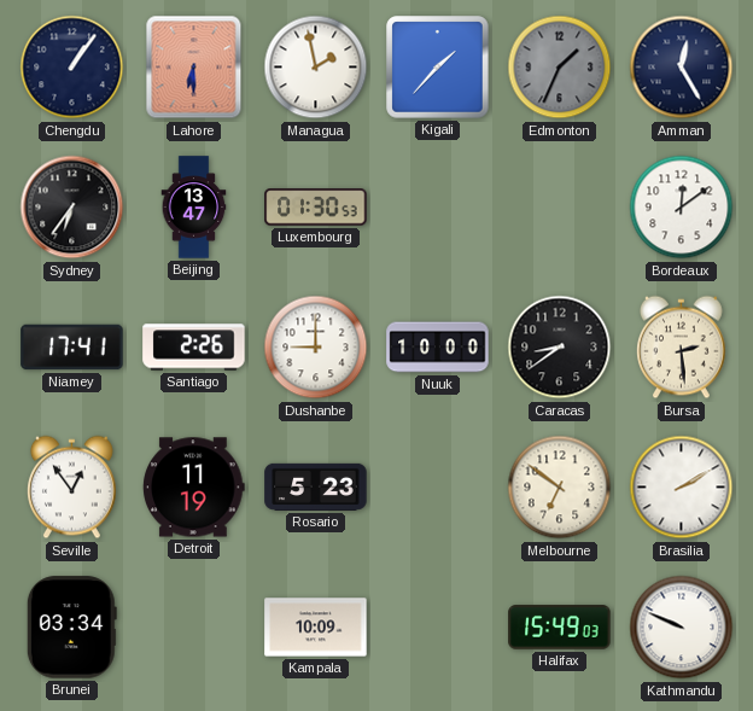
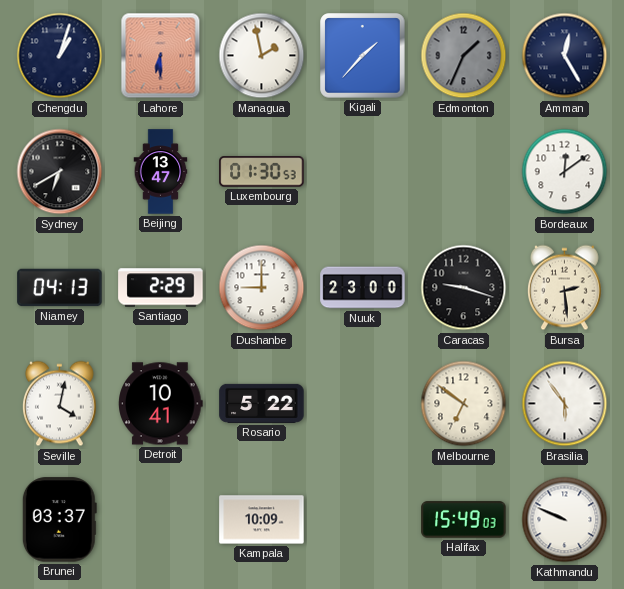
Chengdu: 1:06 -> 1:03 (60, 56)
Sydney: 6:36 -> 6:40 (60, 172)
Niamey: 17:41 -> 04:13 (60, 288)
Santiago: 2:26 -> 2:29 (161, 288)
Nuuk: 10:00 -> 23:00 (363, 288)
Caracas: 8:39 -> 9:18 (464, 288)
Seville: 12:54 -> 4:02 (60, 404)
Detroit: 11:19 -> 10:41 (161, 404)
Rosario: 5:23 -> 5:22 (262, 403)
Brasilia: 2:10 -> 5:54 (565, 404)
Brunei: 03:34 -> 03:37 (59, 520)
